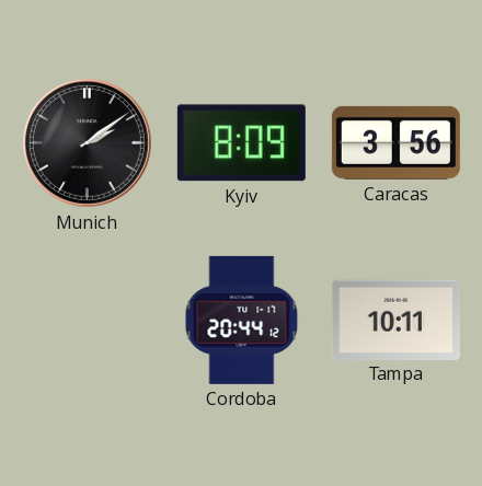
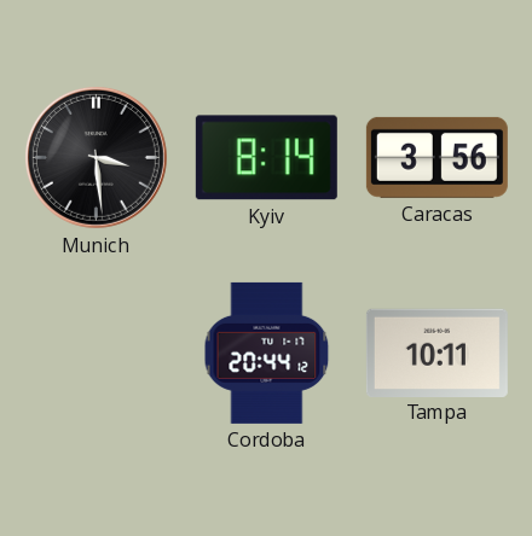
Munich: 2:09 -> 3:29 (96, 157)
Kyiv: 8:09 -> 8:14 (266, 158)
